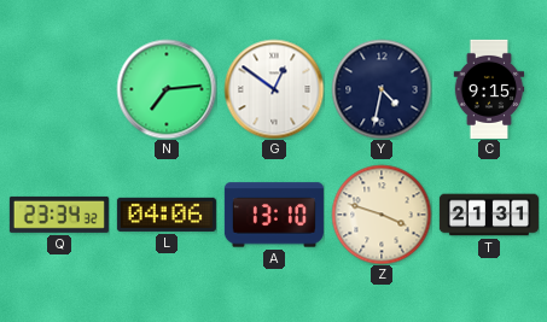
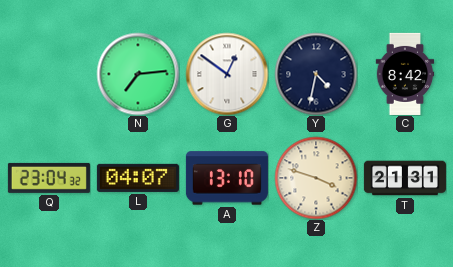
C: 9:15 -> 8:42 (405, 74)
Q: 23:34 -> 23:04 (49, 178)
L: 04:06 -> 04:07 (138, 178)
